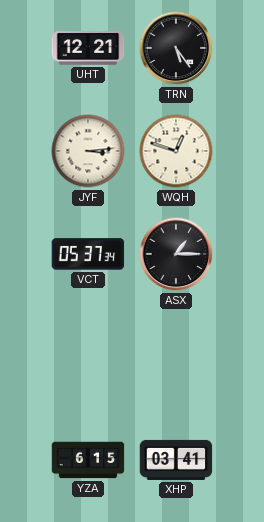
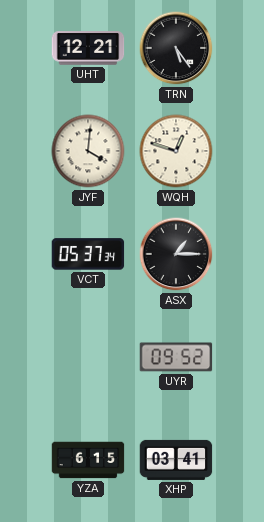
JYF: 3:14 -> 4:01 (88, 151)
UYR: none -> 09:52 (176, 357)
